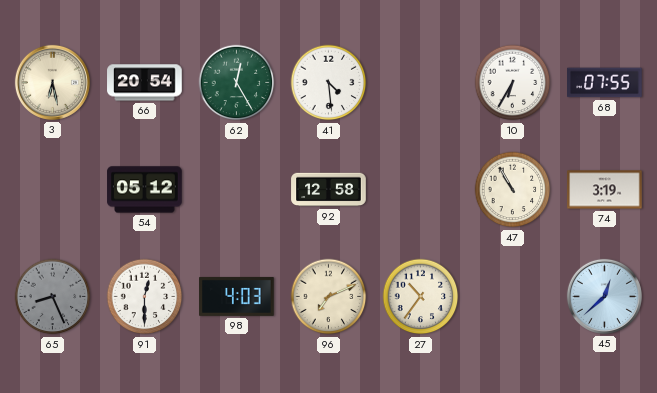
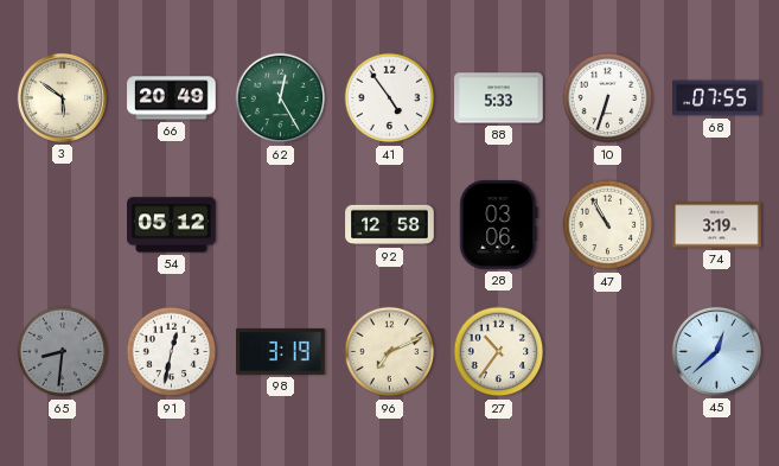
3: 6:28 -> 5:51 (62, 97)
66: 20:54 -> 20:49 (172, 98)
41: 4:29 -> 4:54 (390, 98)
88: none -> 5:33 (499, 98)
10: 6:35 -> 6:33 (608, 98)
28: none -> 03:06 (499, 225)
65: 8:26 -> 8:31 (63, 352)
91: 12:30 -> 12:32 (172, 352)
98: 4:03 -> 3:19 (281, 351)
